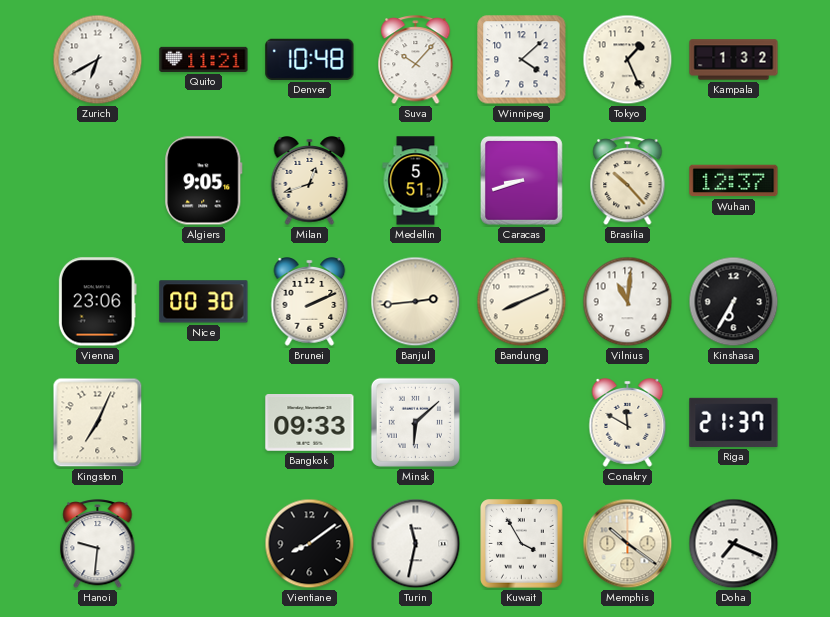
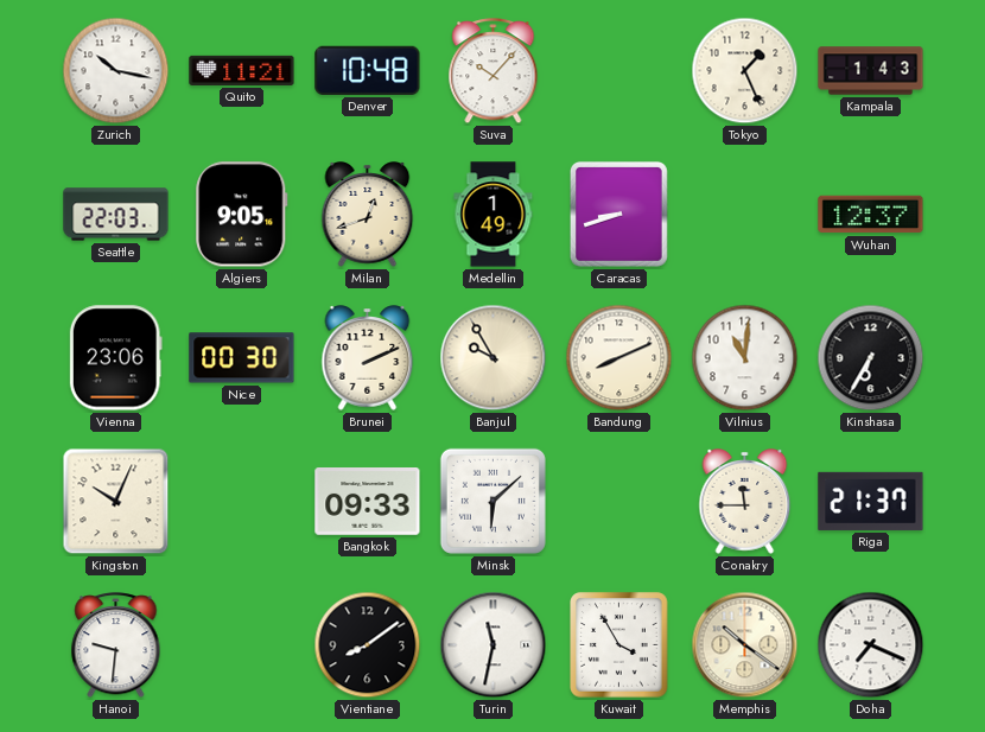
Zurich: 6:40 -> 10:17 (116, 71)
Winnipeg: 4:08 -> none (522, 60)
Kampala: 1:32 -> 1:43 (871, 71)
Seattle: none -> 22:03 (116, 215)
Medellin: 5:51 -> 1:49 (494, 215)
Brasilia: 10:23 -> none (628, 181)
Banjul: 2:44 -> 9:55 (494, 358)
Kingston: 7:04 -> 10:04 (116, 502)
Conakry: 11:50 -> 11:45 (745, 502)
